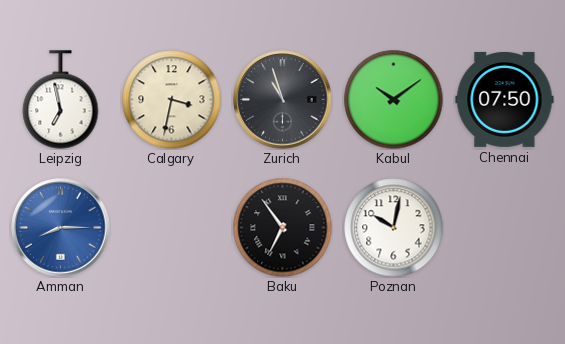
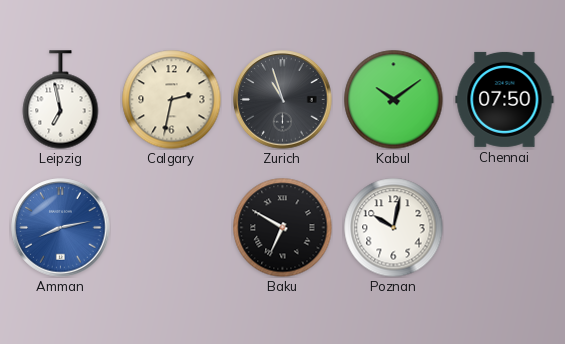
Calgary: 3:32 -> 2:32 (172, 100)
Amman: 8:15 -> 8:13 (61, 228)
Baku: 6:54 -> 6:50 (283, 228)
